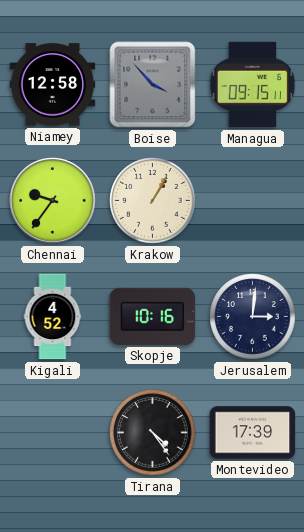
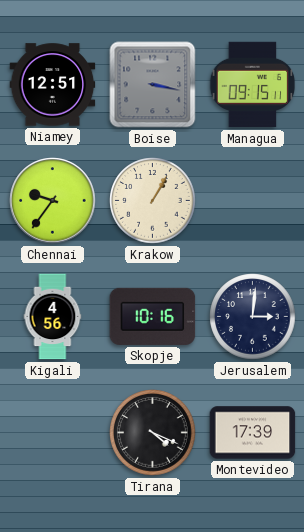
Niamey: 12:58 -> 12:51 (53, 85)
Boise: 3:53 -> 3:17 (153, 85)
Kigali: 4:52 -> 4:56 (53, 317)
Tirana: 4:24 -> 4:19 (153, 433)
